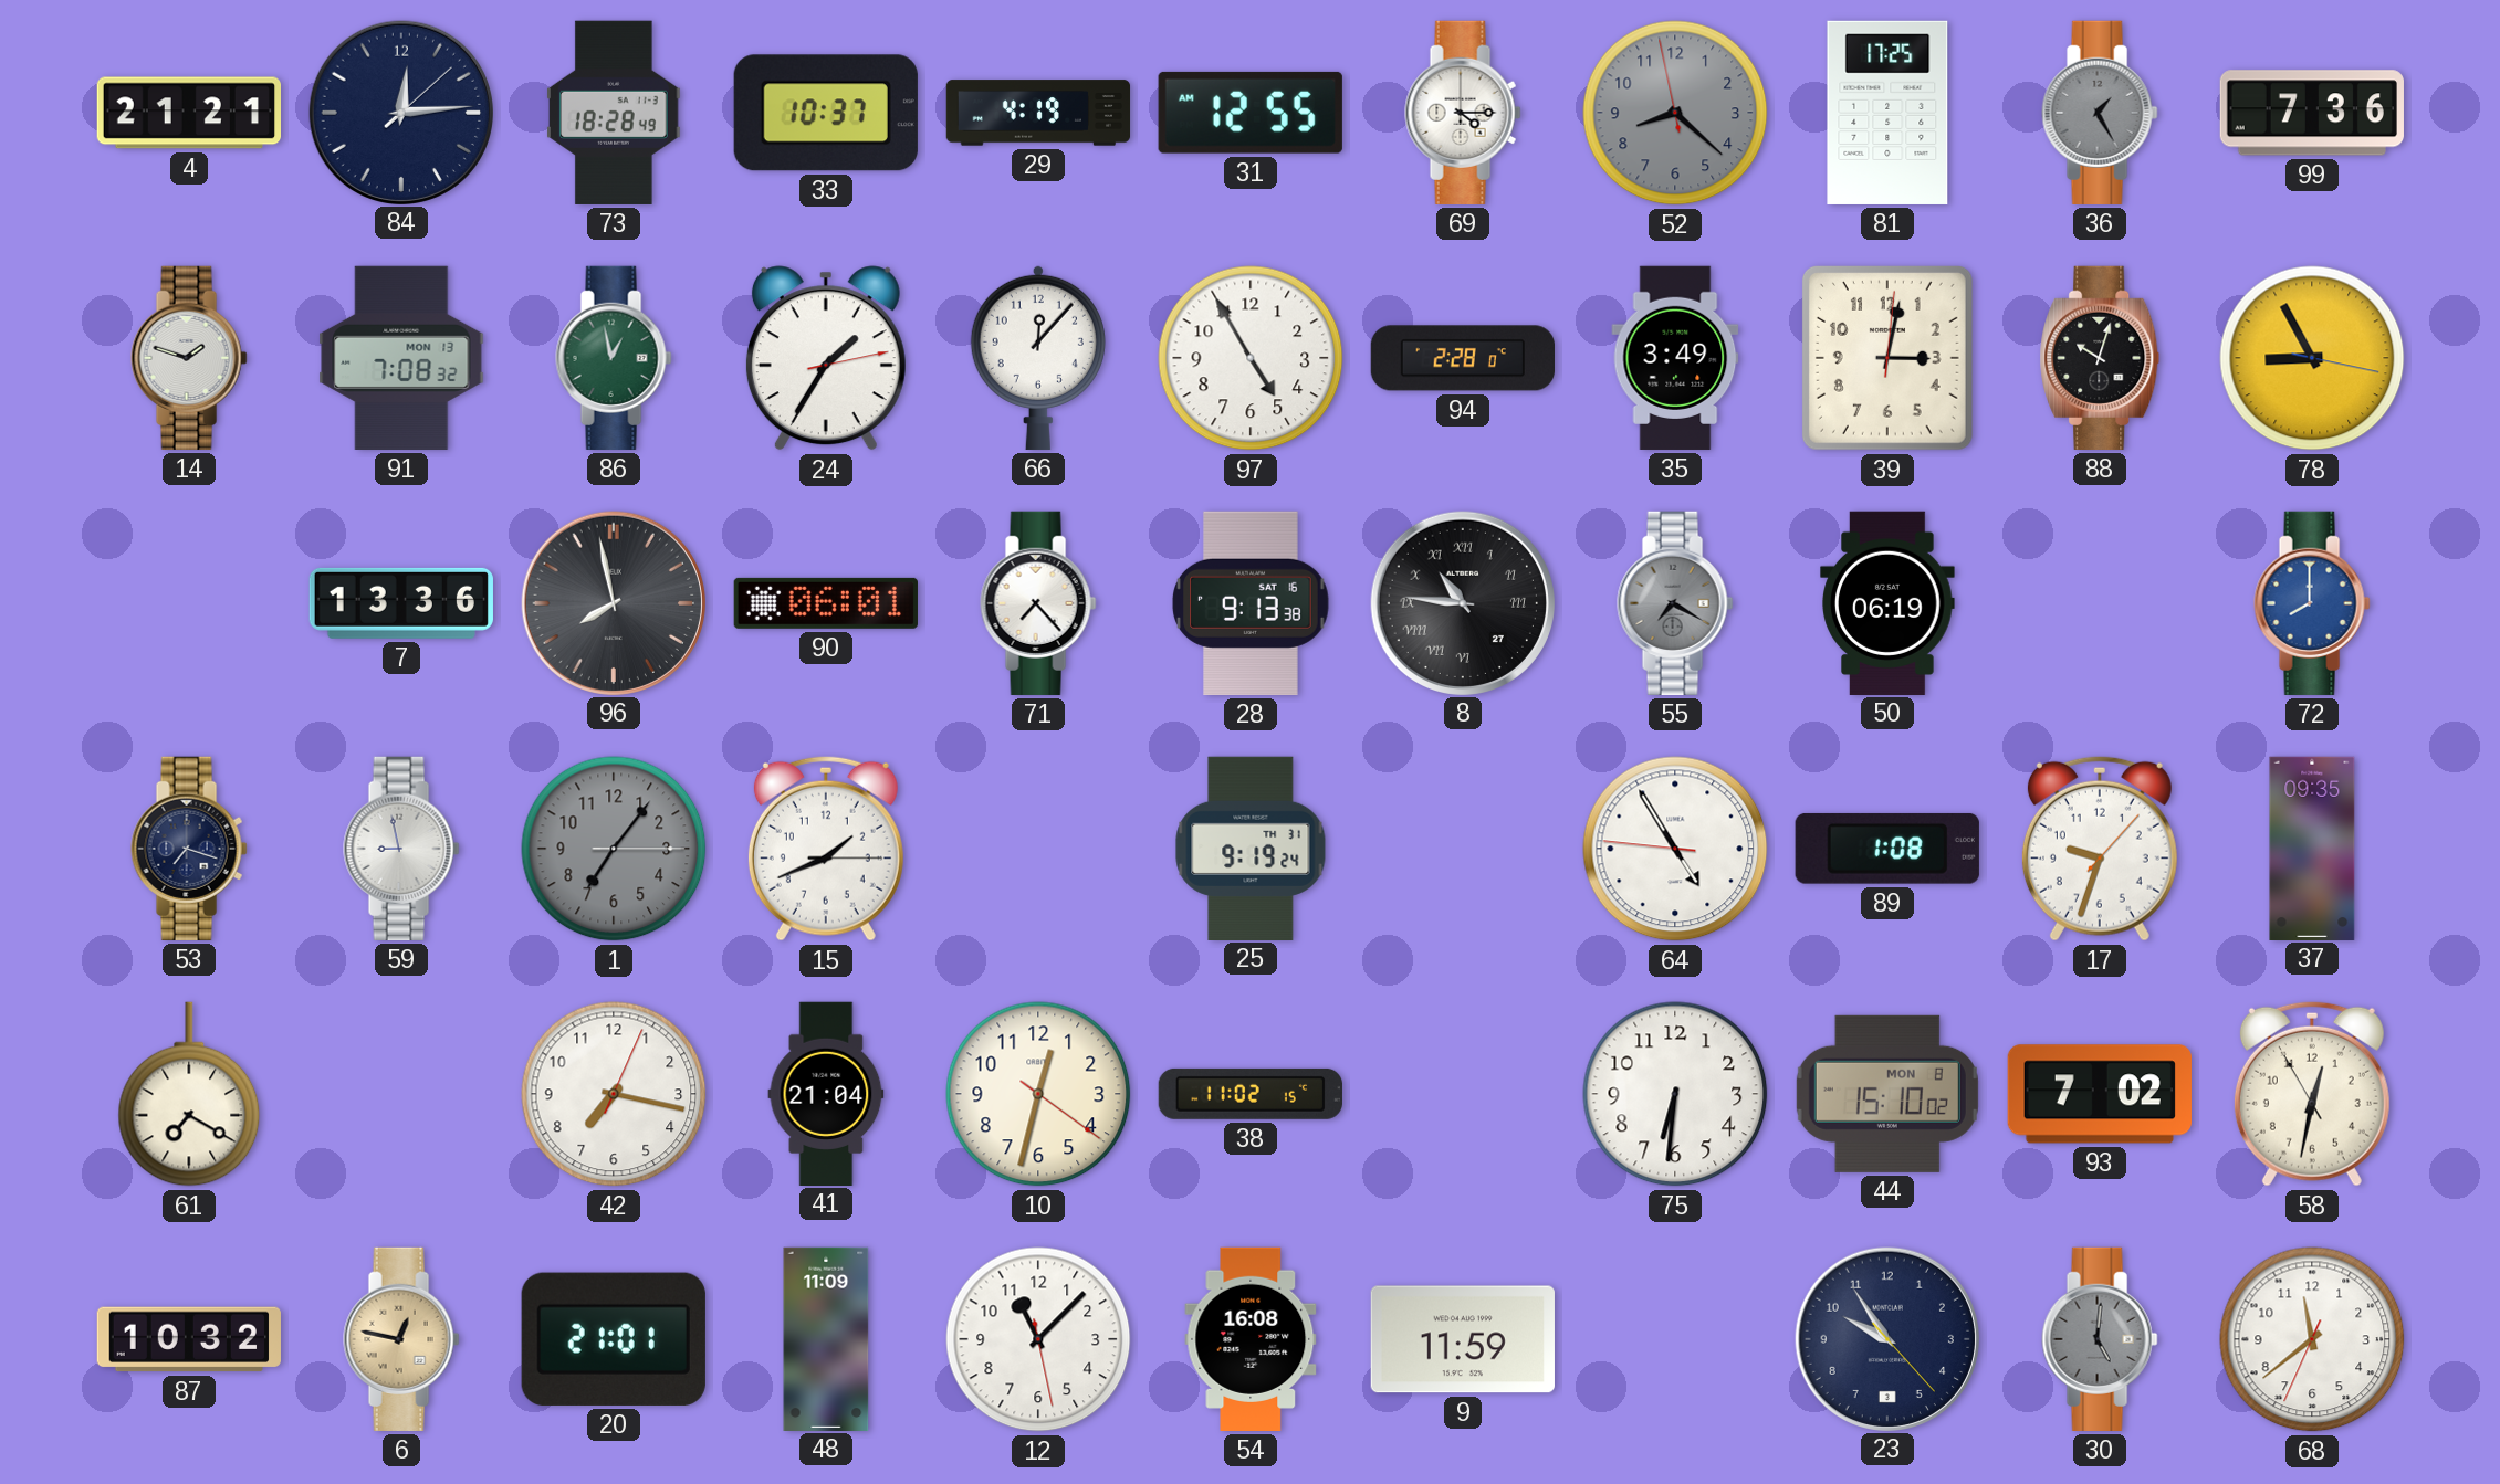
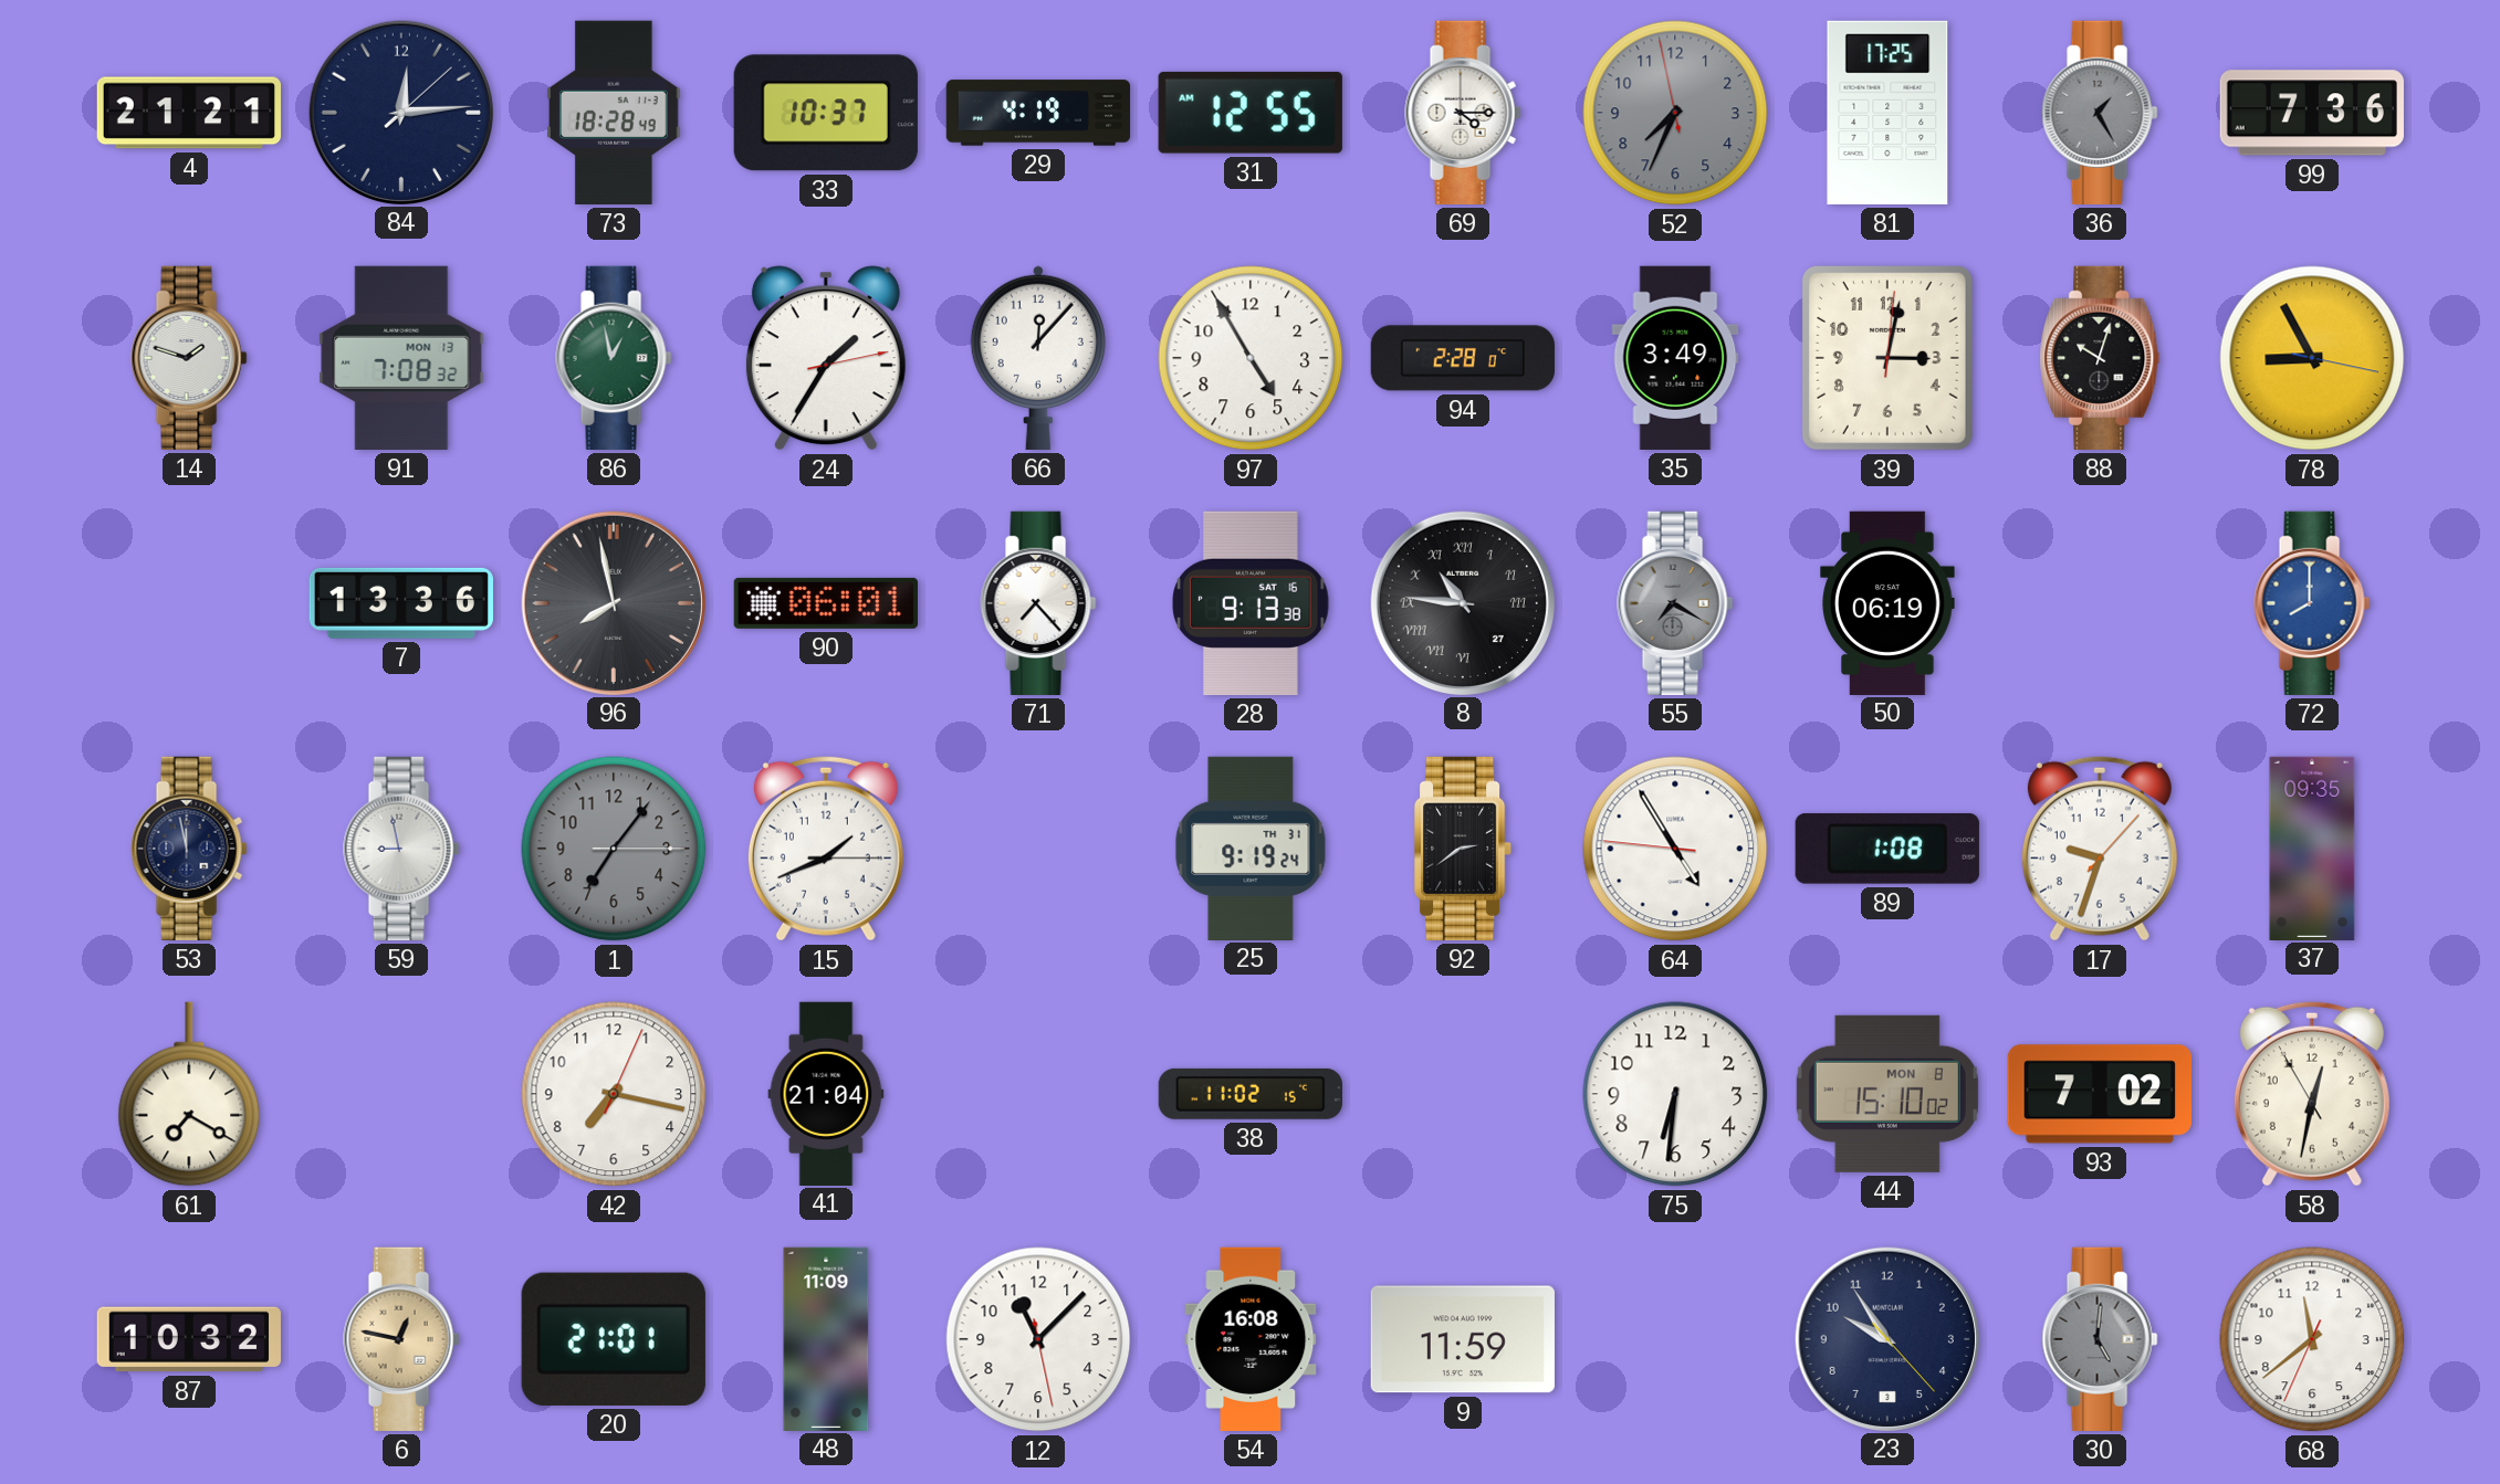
52: 8:21 -> 7:33 (1675, 113)
53: 7:18 -> 11:58 (189, 849)
92: none -> 2:39 (1464, 849)
10: 12:32 -> none (1038, 1094)
